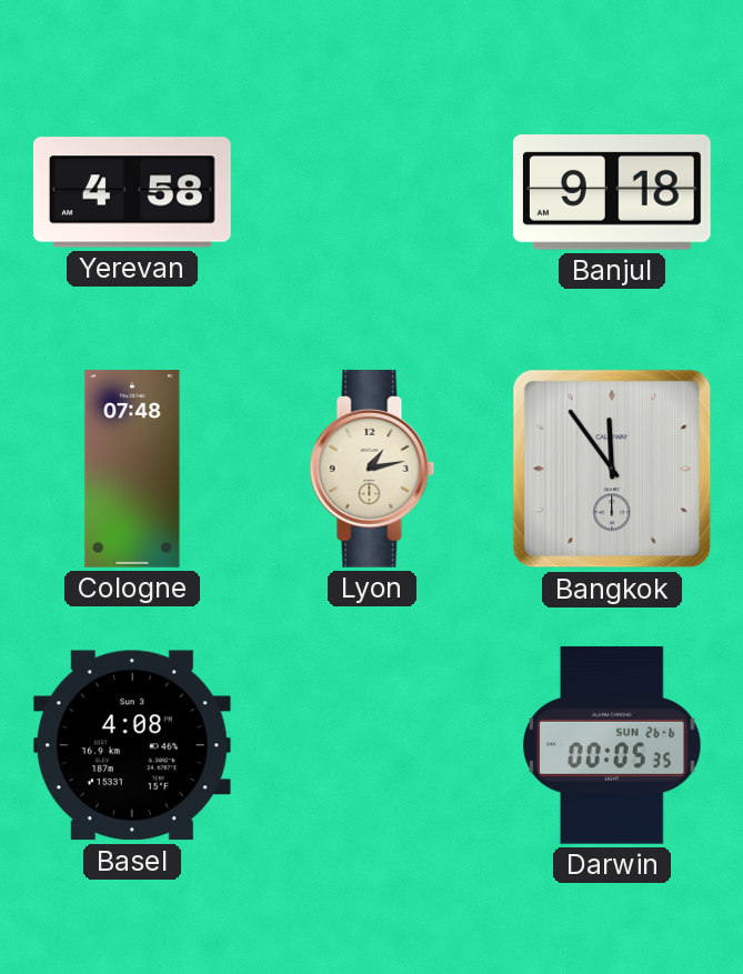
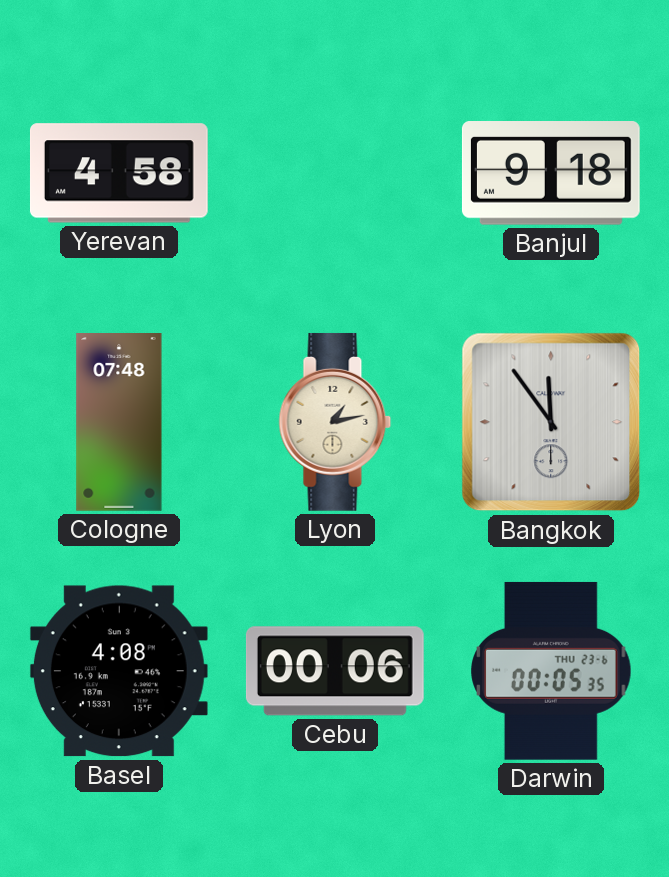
Cebu: none -> 00:06 (335, 671)
Darwin date: SUN 26-6 -> THU 23-6 (551, 671)
